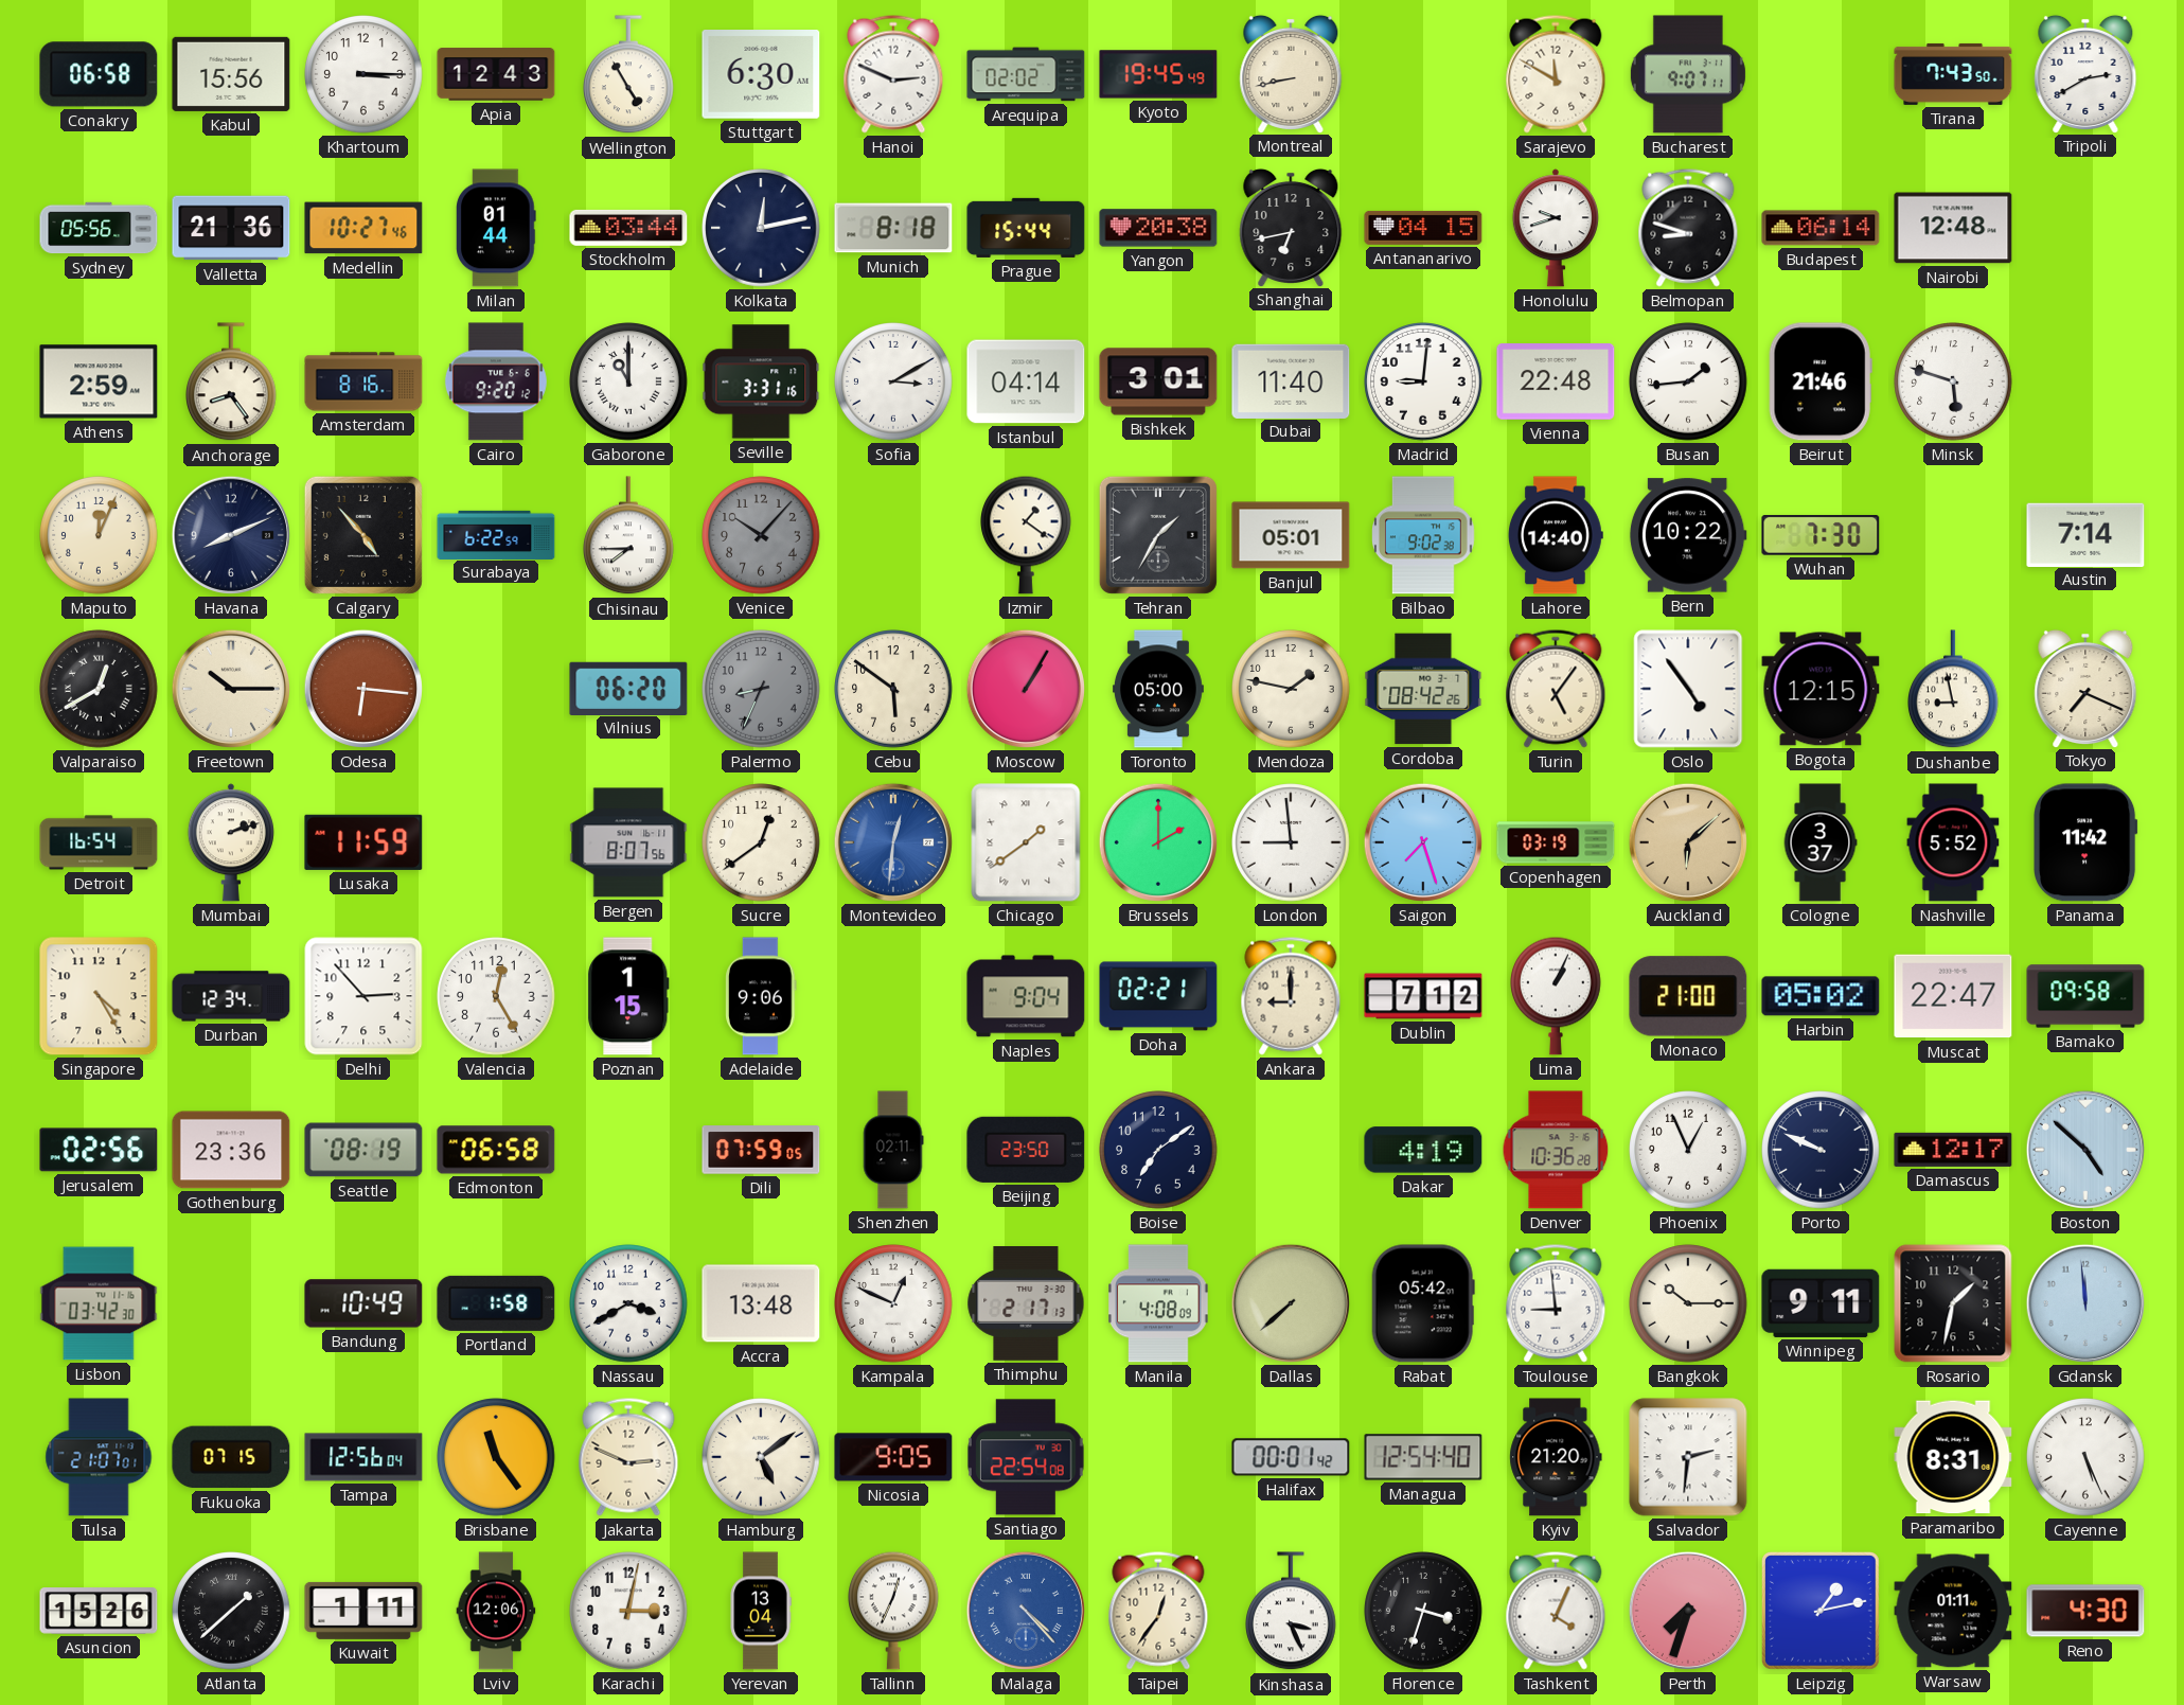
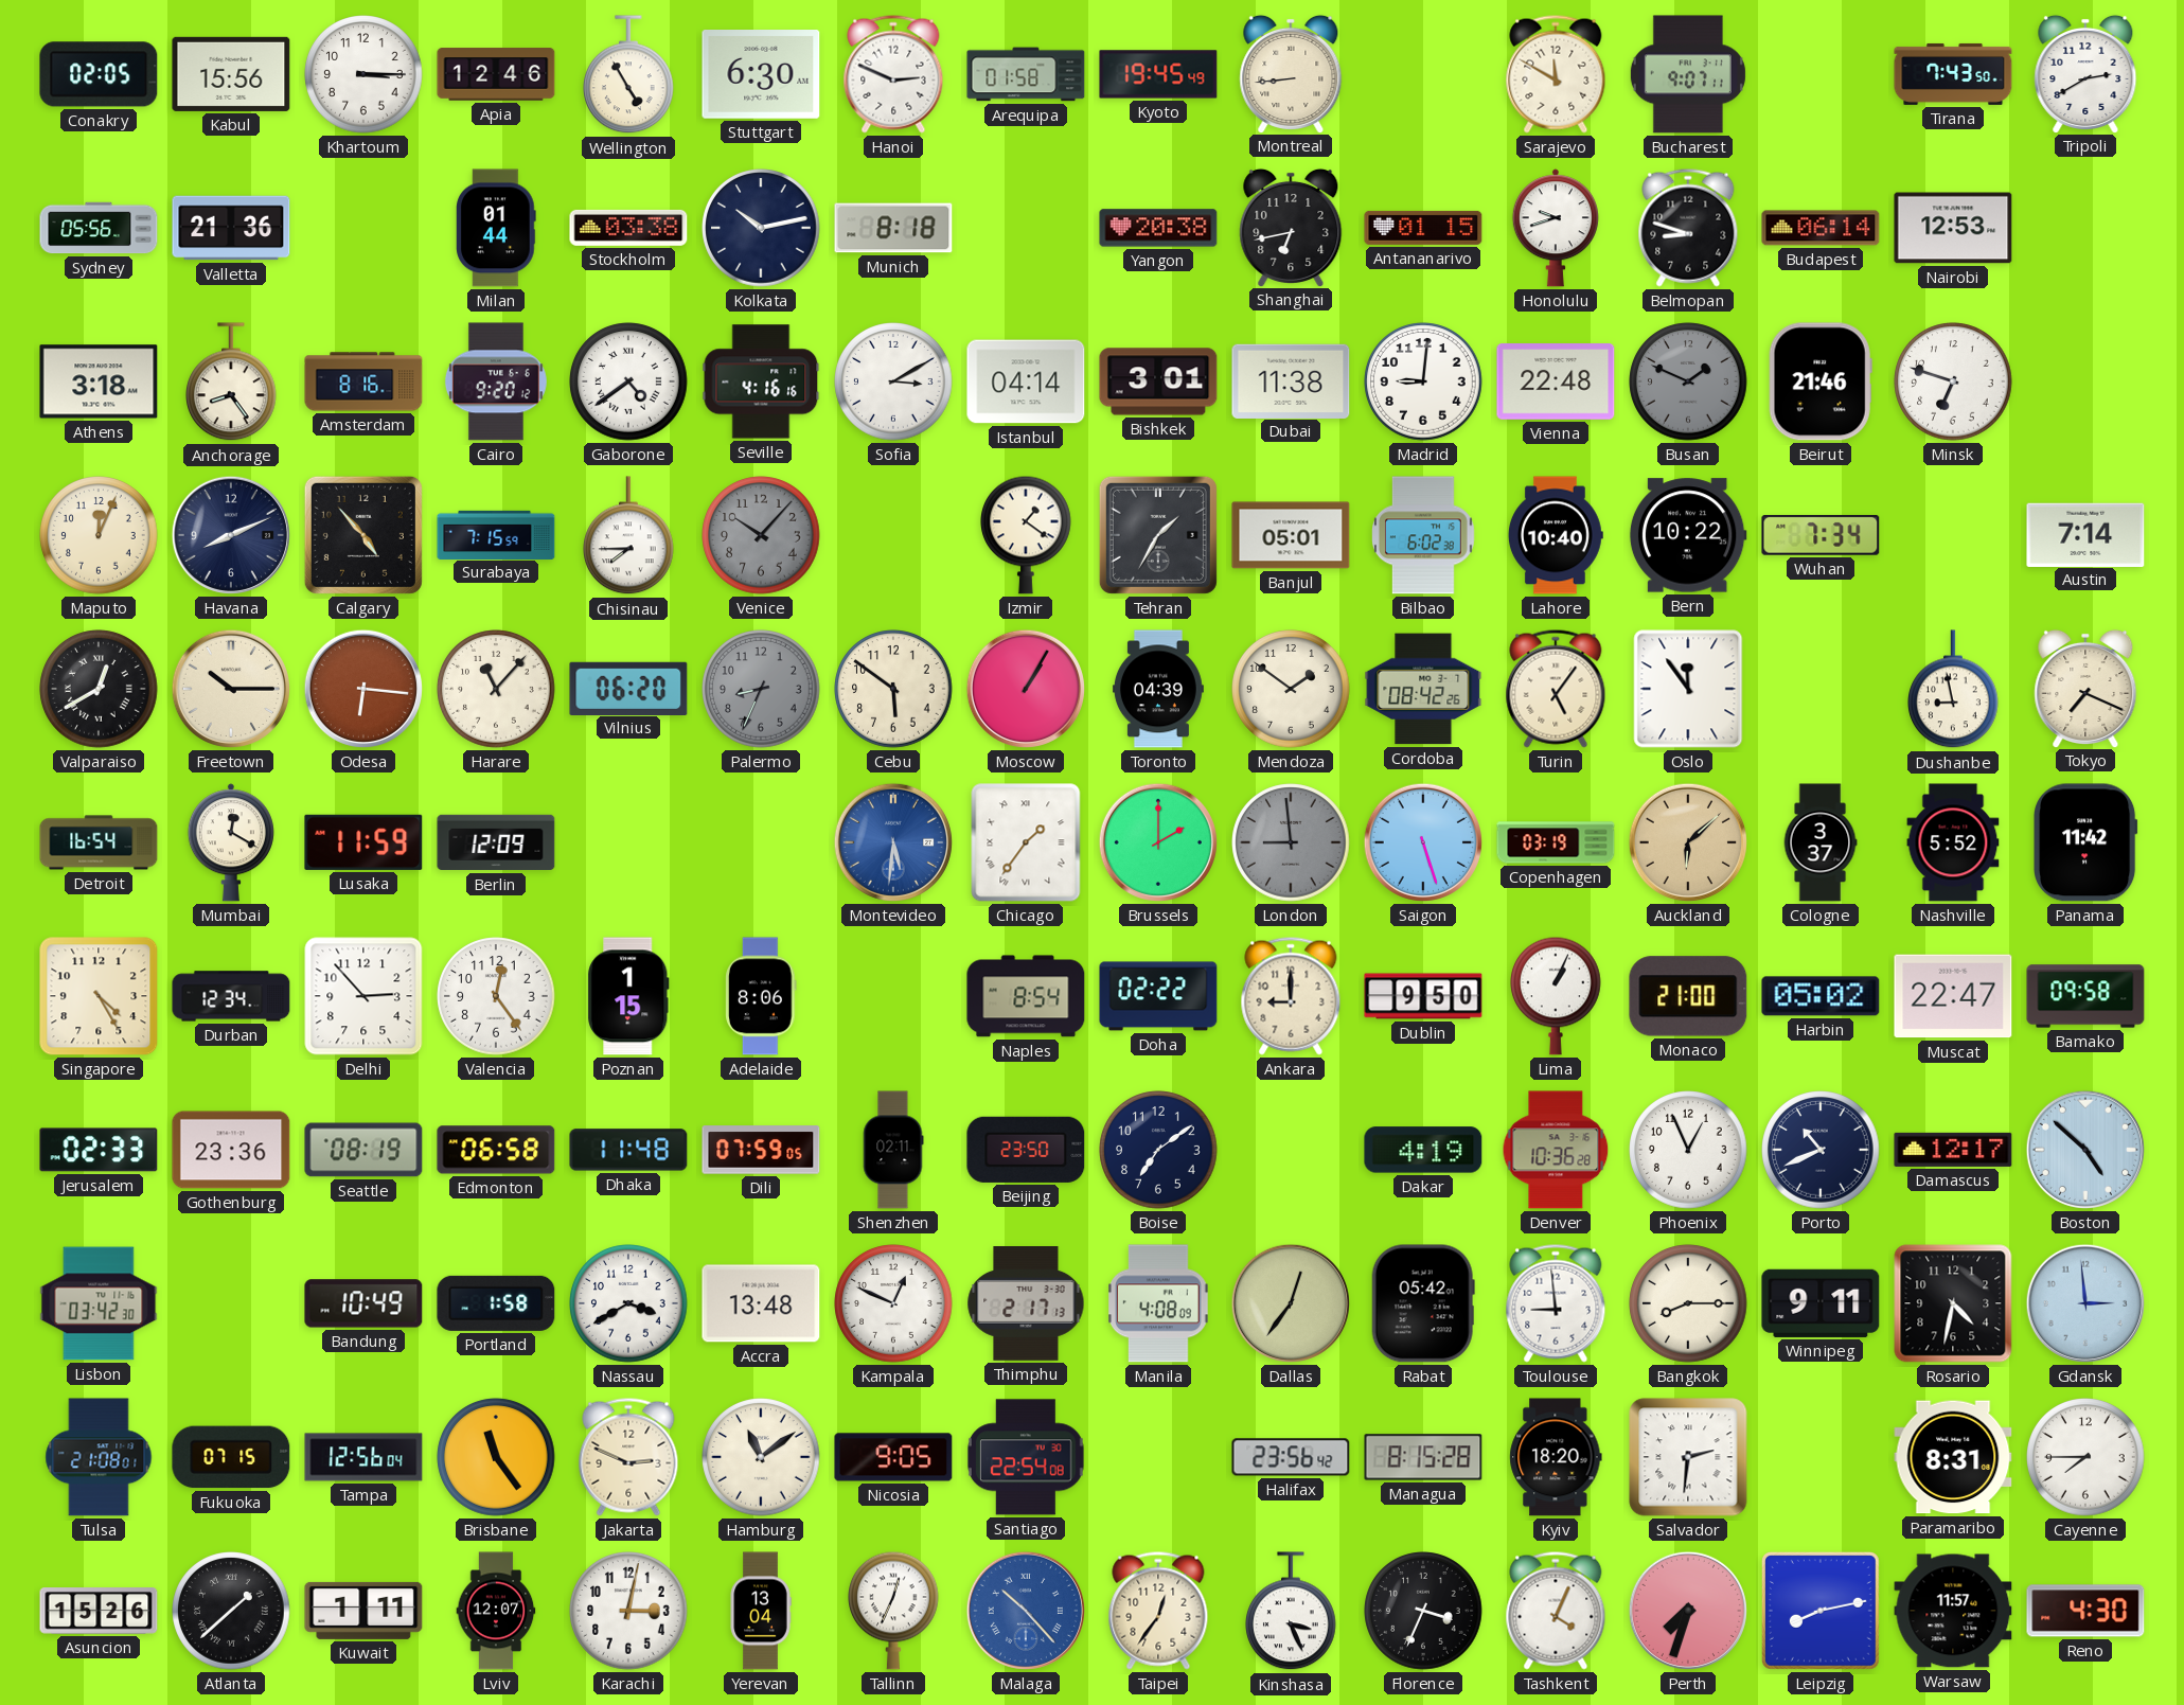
Conakry: 06:58 -> 02:05 (99, 74)
Apia: 12:43 -> 12:46 (496, 74)
Arequipa: 02:02 -> 01:58 (1026, 74)
Montreal: 8:43 -> 8:44 (1291, 73)
Medellin: 10:27 -> none (363, 228)
Stockholm: 03:44 -> 03:38 (628, 228)
Kolkata: 12:13 -> 10:13 (761, 228)
Prague: 15:44 -> none (1026, 228)
Antananarivo: 04:15 -> 01:15 (1423, 228)
Nairobi: 12:48 -> 12:53 (1953, 228)
Athens: 2:59 -> 3:18 (99, 381)
Gaborone: 11:00 -> 4:39 (628, 381)
Seville: 3:31 -> 4:16 (761, 381)
Dubai: 11:40 -> 11:38 (1291, 380)
Busan: 1:44 -> 1:49 (1688, 381)
Busan dial: white -> grey (1688, 381)
Minsk: 5:48 -> 6:48 (1953, 381)
Surabaya: 6:22 -> 7:15 (496, 534)
Bilbao: 9:02 -> 6:02 (1424, 535)
Lahore: 14:40 -> 10:40 (1557, 535)
Wuhan: 7:30 -> 7:34 (1821, 535)
Harare: none -> 11:07 (496, 689)
Toronto: 05:00 -> 04:39 (1158, 689)
Mendoza: 1:47 -> 1:51 (1291, 689)
Oslo: 4:54 -> 11:54 (1688, 689)
Bogota: 12:15 -> none (1821, 689)
Mumbai: 2:12 -> 12:20 (231, 842)
Berlin: none -> 12:09 (496, 842)
Bergen: 8:07 -> none (628, 842)
Sucre: 12:39 -> none (761, 842)
Montevideo: 12:31 -> 5:31 (893, 842)
Chicago: 1:39 -> 1:36 (1026, 842)
London dial: white -> grey (1291, 842)
Saigon: 7:27 -> 5:27 (1423, 842)
Valencia: 12:25 -> 12:24 (496, 996)
Adelaide: 9:06 -> 8:06 (761, 996)
Naples: 9:04 -> 8:54 (1026, 996)
Doha: 02:21 -> 02:22 (1158, 996)
Dublin: 7:12 -> 9:50 (1423, 996)
Jerusalem: 02:56 -> 02:33 (99, 1150)
Dhaka: none -> 11:48 (628, 1150)
Porto: 9:49 -> 10:41 (1821, 1150)
Dallas: 7:38 -> 12:36 (1291, 1303)
Bangkok: 10:15 -> 8:15 (1688, 1303)
Rosario: 1:32 -> 4:32 (1953, 1303)
Gdansk: 11:59 -> 2:59 (2085, 1303)
Tulsa: 21:07 -> 21:08 (99, 1457)
Hamburg: 5:09 -> 11:09 (761, 1457)
Halifax: 00:01 -> 23:56 (1291, 1457)
Managua: 12:54 -> 8:15 (1423, 1457)
Kyiv: 21:20 -> 18:20 (1556, 1457)
Cayenne: 5:26 -> 7:45 (2085, 1457)
Lviv: 12:06 -> 12:07 (496, 1611)
Malaga: 4:23 -> 10:23 (1026, 1611)
Florence: 3:33 -> 3:34 (1423, 1611)
Leipzig: 1:13 -> 8:13 (1821, 1611)
Warsaw: 01:11 -> 11:57 (1953, 1611)
